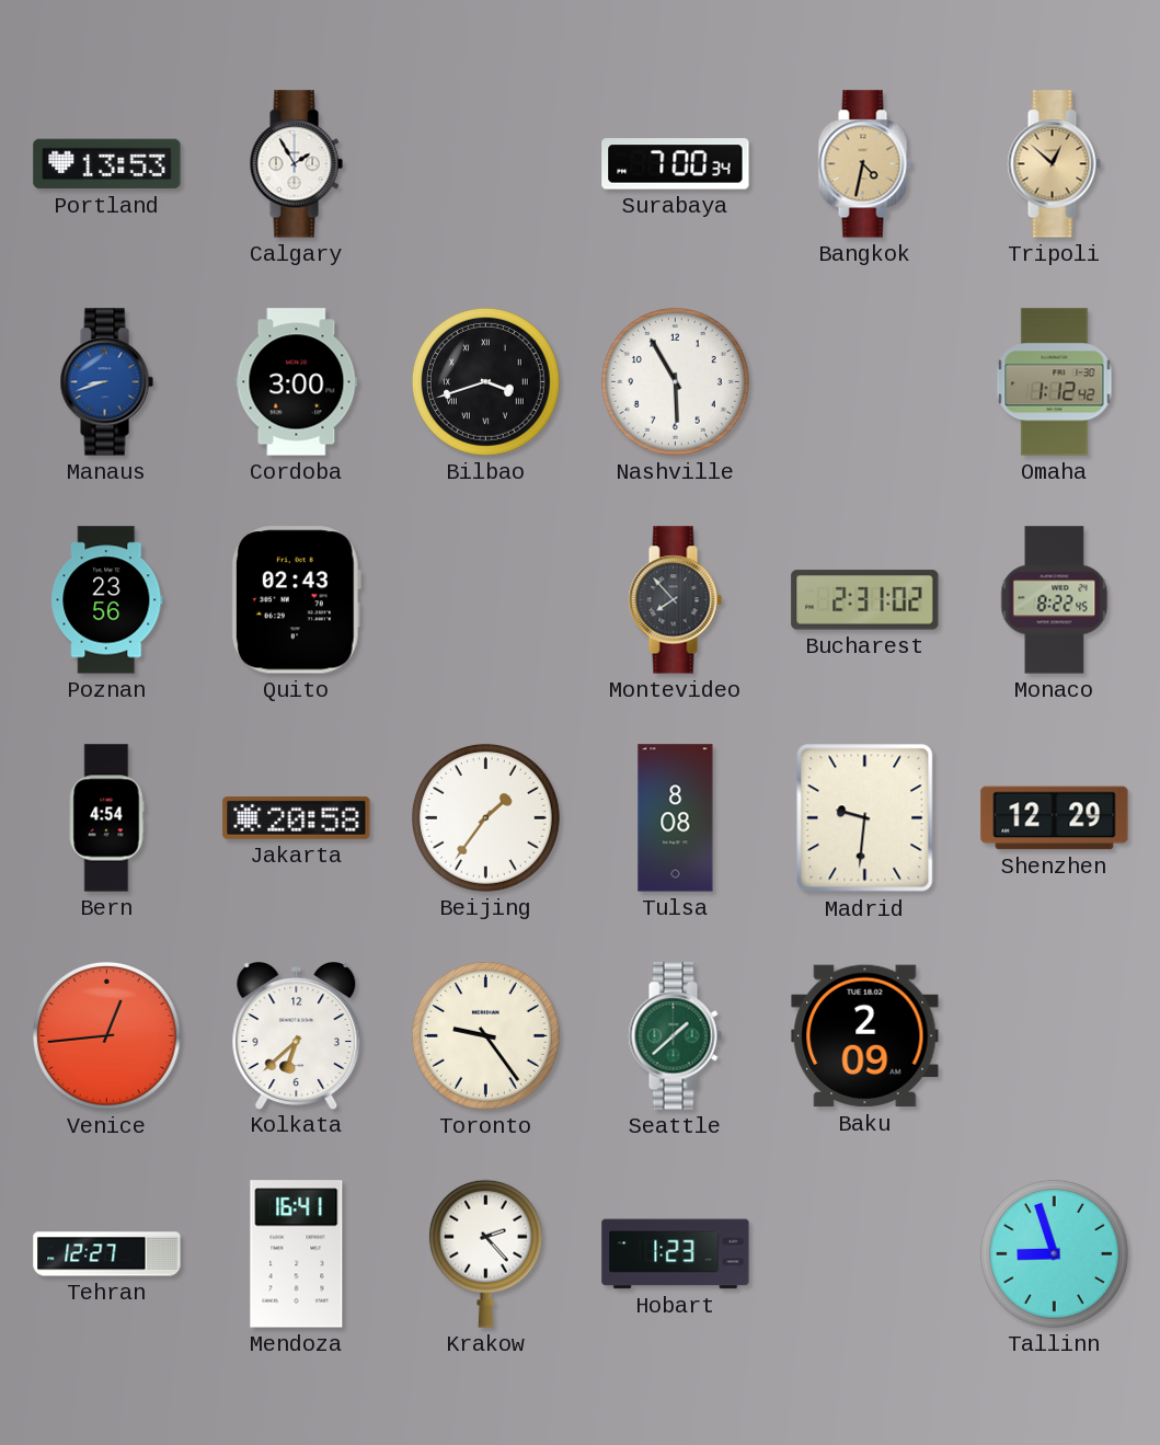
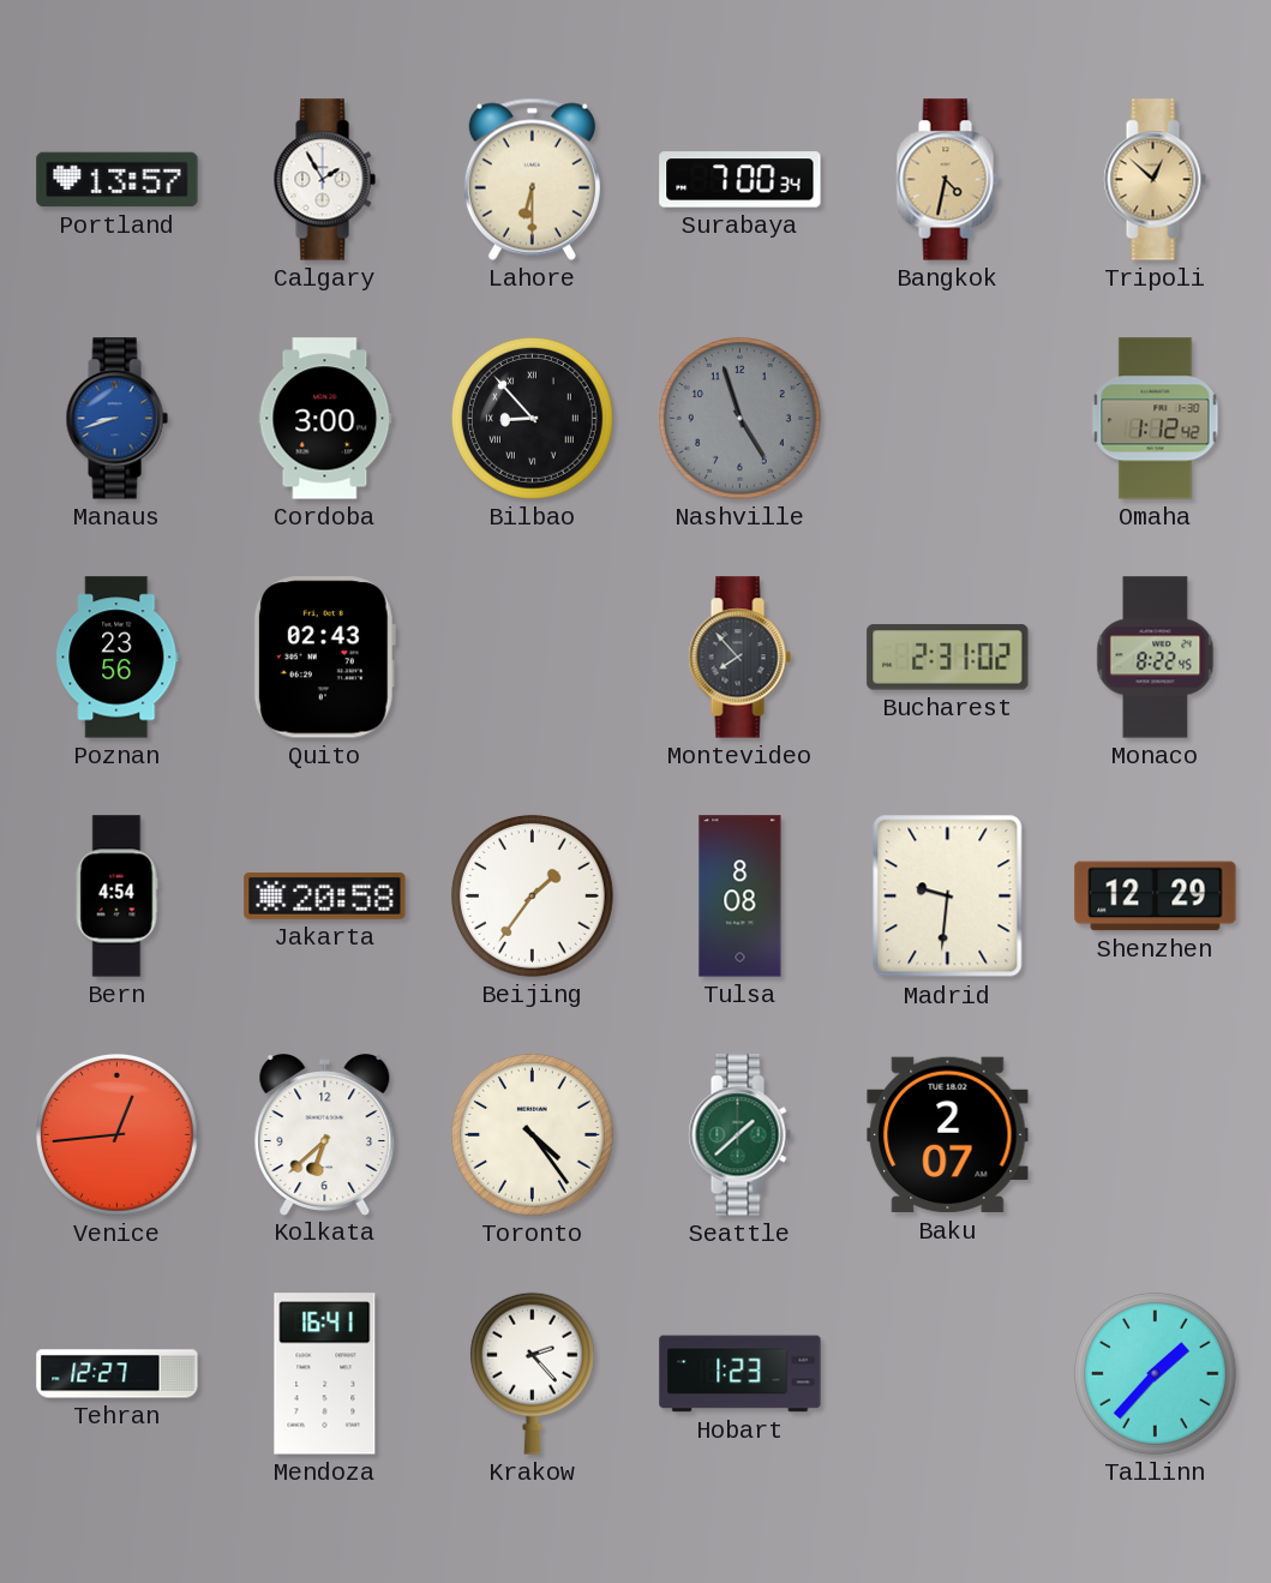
Portland: 13:53 -> 13:57 (118, 180)
Lahore: none -> 6:30 (532, 179)
Bilbao: 3:42 -> 8:53 (532, 418)
Nashville: 5:55 -> 4:57 (739, 418)
Nashville dial: white -> grey (739, 418)
Toronto: 9:24 -> 4:24 (532, 1134)
Baku: 2:09 -> 2:07 (948, 1135)
Tallinn: 8:57 -> 1:37 (1155, 1373)
